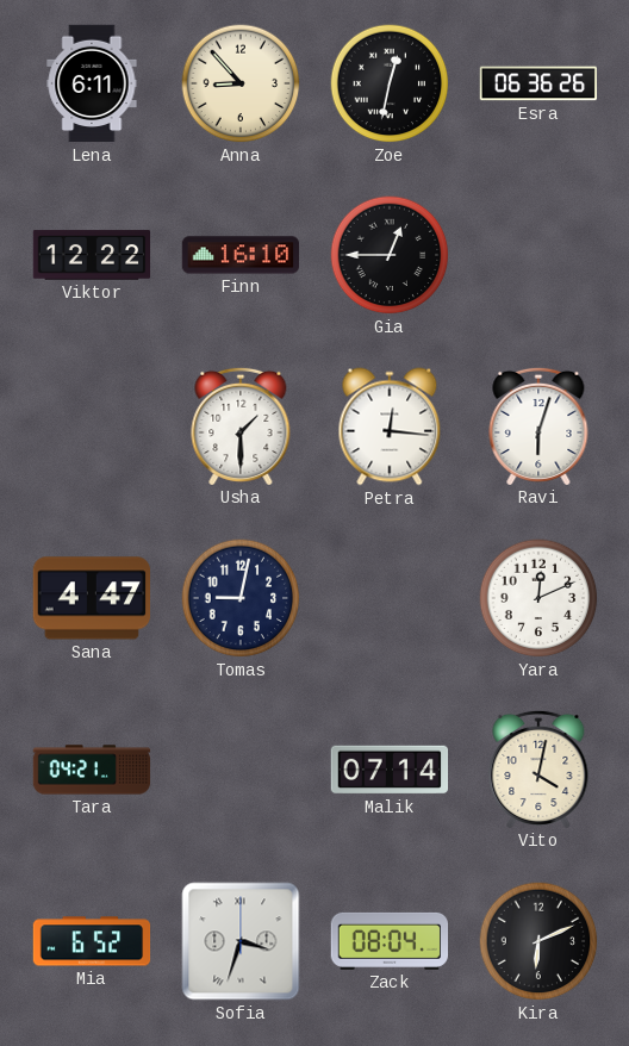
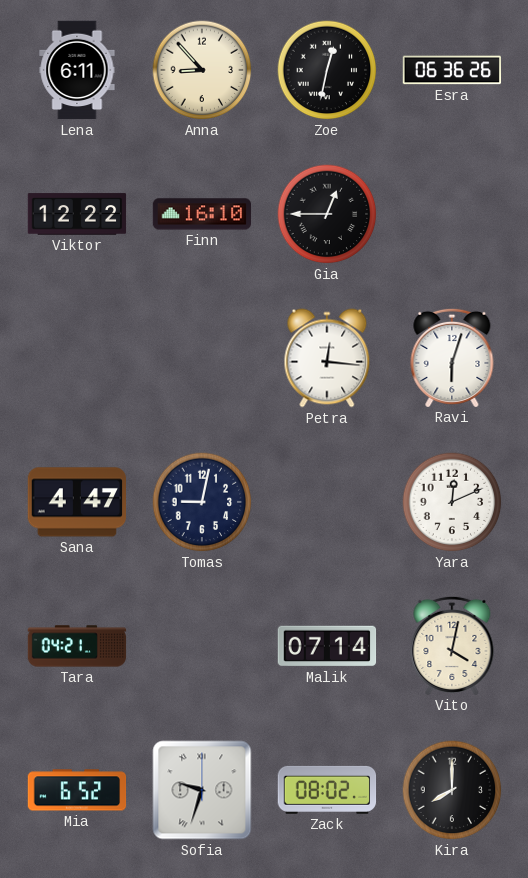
Usha: 1:30 -> none (241, 425)
Sofia: 3:33 -> 9:33 (202, 790)
Zack: 08:04 -> 08:02 (327, 790)
Kira: 6:11 -> 8:00 (452, 790)
